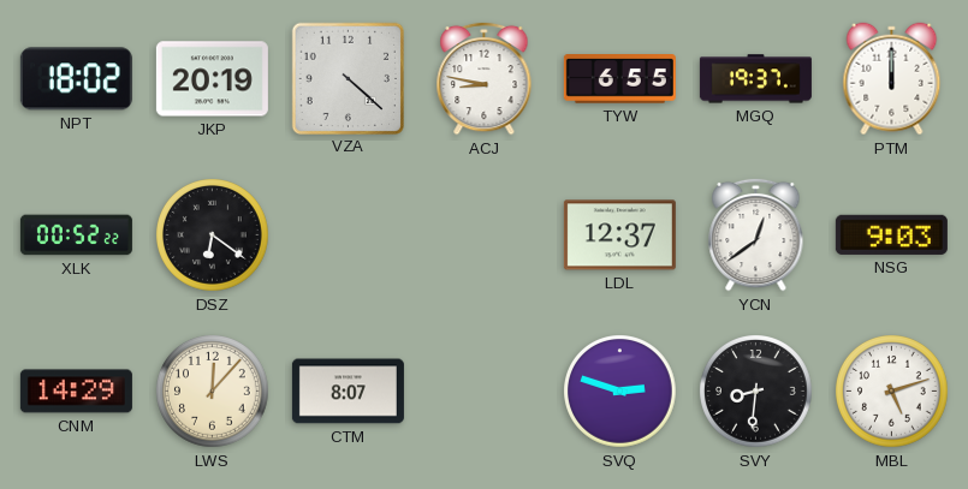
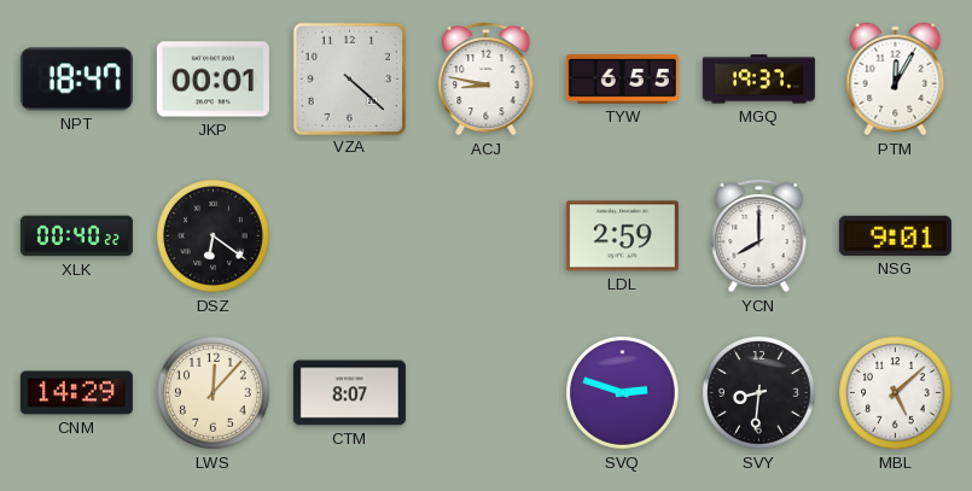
NPT: 18:02 -> 18:47 (76, 80)
JKP: 20:19 -> 00:01 (213, 80)
PTM: 12:00 -> 12:05 (896, 80)
XLK: 00:52 -> 00:40 (76, 236)
LDL: 12:37 -> 2:59 (622, 236)
YCN: 12:39 -> 8:00 (759, 235)
NSG: 9:03 -> 9:01 (895, 235)
MBL: 5:12 -> 5:08 (896, 393)
